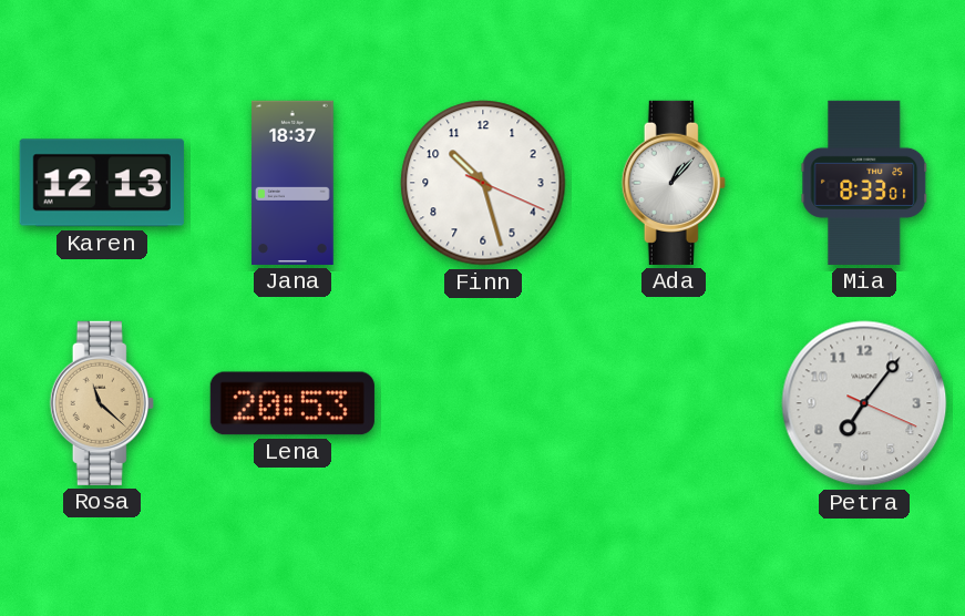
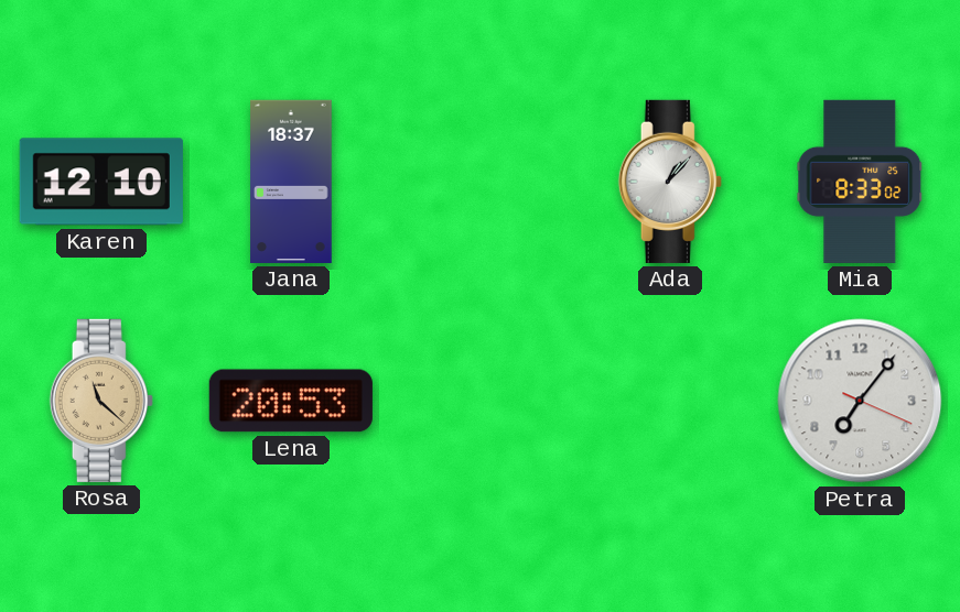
Karen: 12:13 -> 12:10 (101, 182)
Finn: 10:27 -> none (483, 183)
Mia: 8:33:01 -> 8:33:02 (860, 182)
